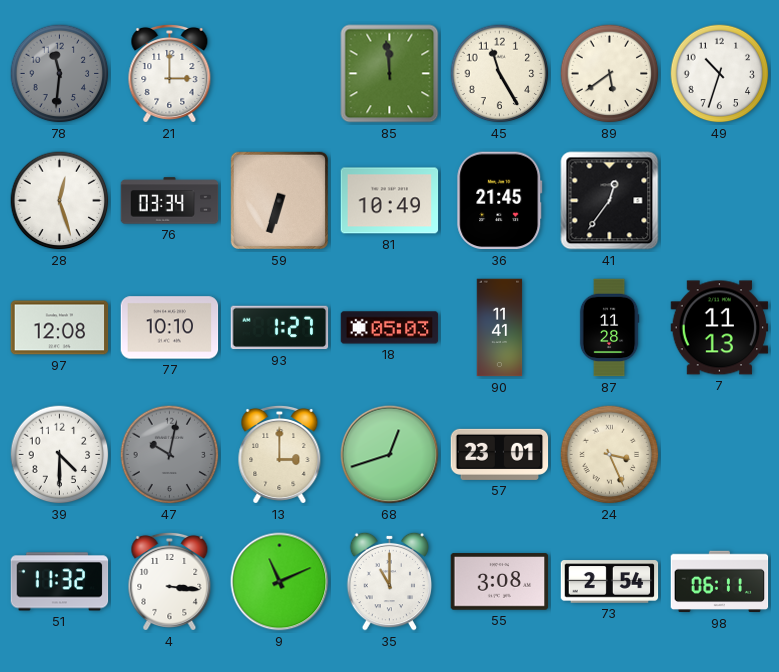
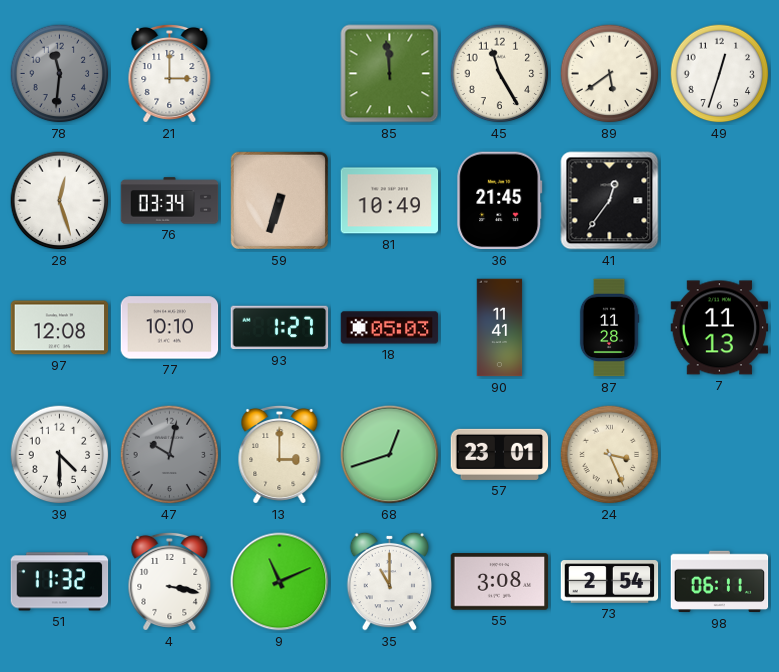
49: 10:33 -> 12:33 (720, 74)
4: 3:16 -> 3:17 (170, 581)
